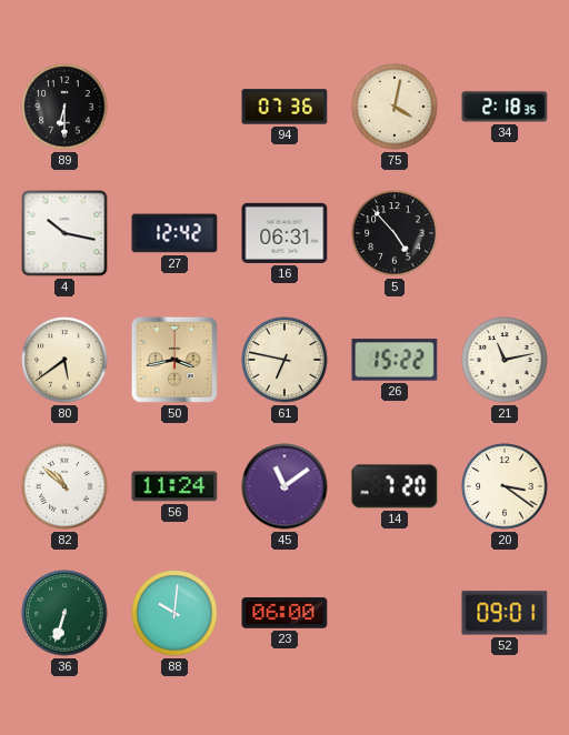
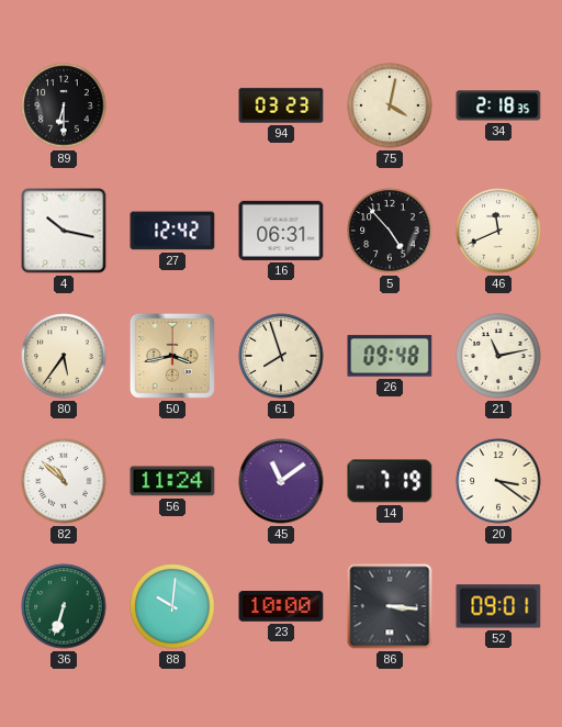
94: 07:36 -> 03:23 (281, 105)
46: none -> 11:41 (498, 231)
80: 5:39 -> 5:36 (64, 356)
61: 6:47 -> 7:57 (281, 356)
26: 15:22 -> 09:48 (390, 356)
14: 7:20 -> 7:19 (390, 481)
23: 06:00 -> 10:00 (281, 606)
86: none -> 3:16 (390, 606)
